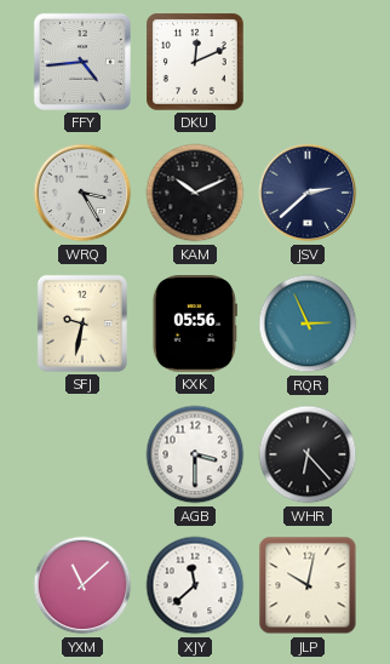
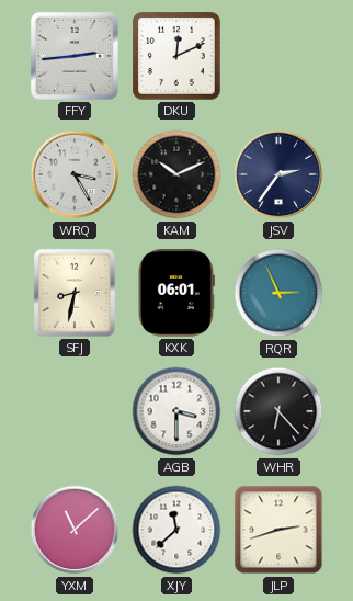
FFY: 4:44 -> 2:44 (75, 56)
JSV: 2:38 -> 2:36 (278, 174)
SFJ: 9:32 -> 8:32 (75, 293)
KXK: 05:56 -> 06:01 (176, 293)
JLP: 10:02 -> 2:42 (278, 530)
